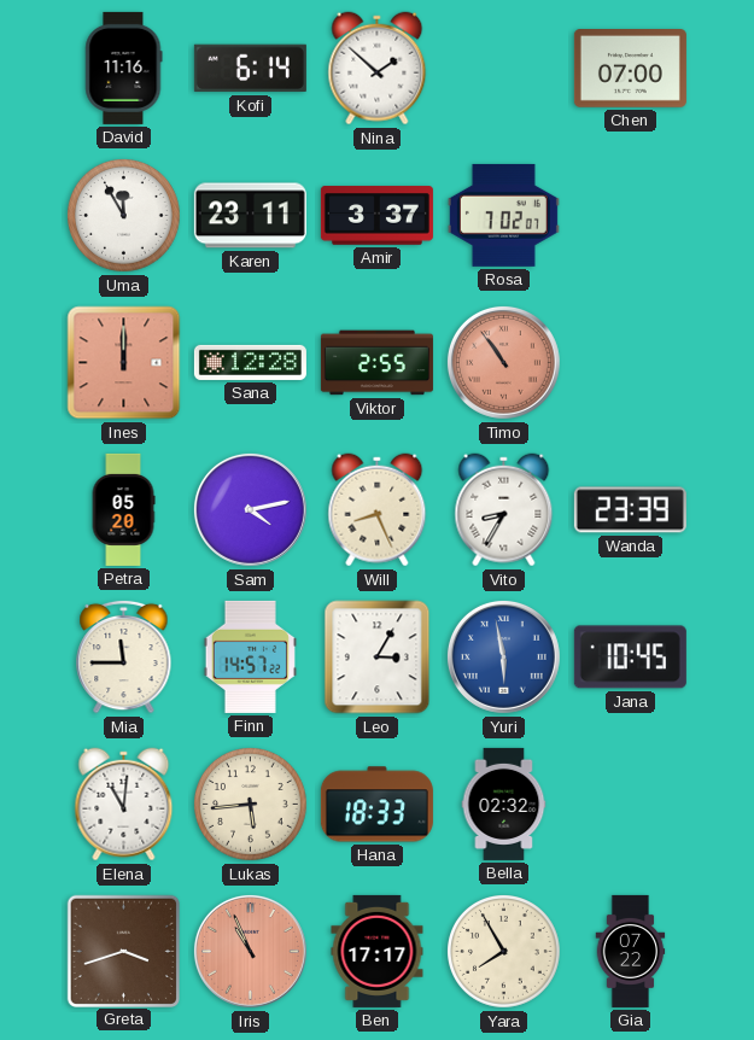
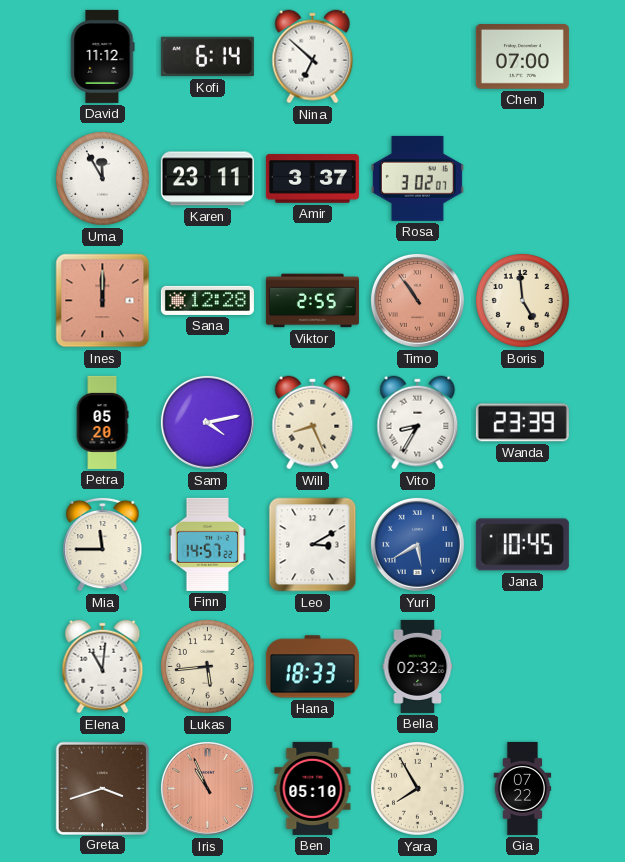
David: 11:16 -> 11:12 (103, 56)
Nina: 1:52 -> 6:52 (313, 57)
Rosa: 7:02 -> 3:02 (417, 178)
Boris: none -> 4:59 (523, 301)
Leo: 3:05 -> 3:10 (313, 545)
Yuri: 5:58 -> 5:40 (417, 544)
Ben: 17:17 -> 05:10 (313, 788)
